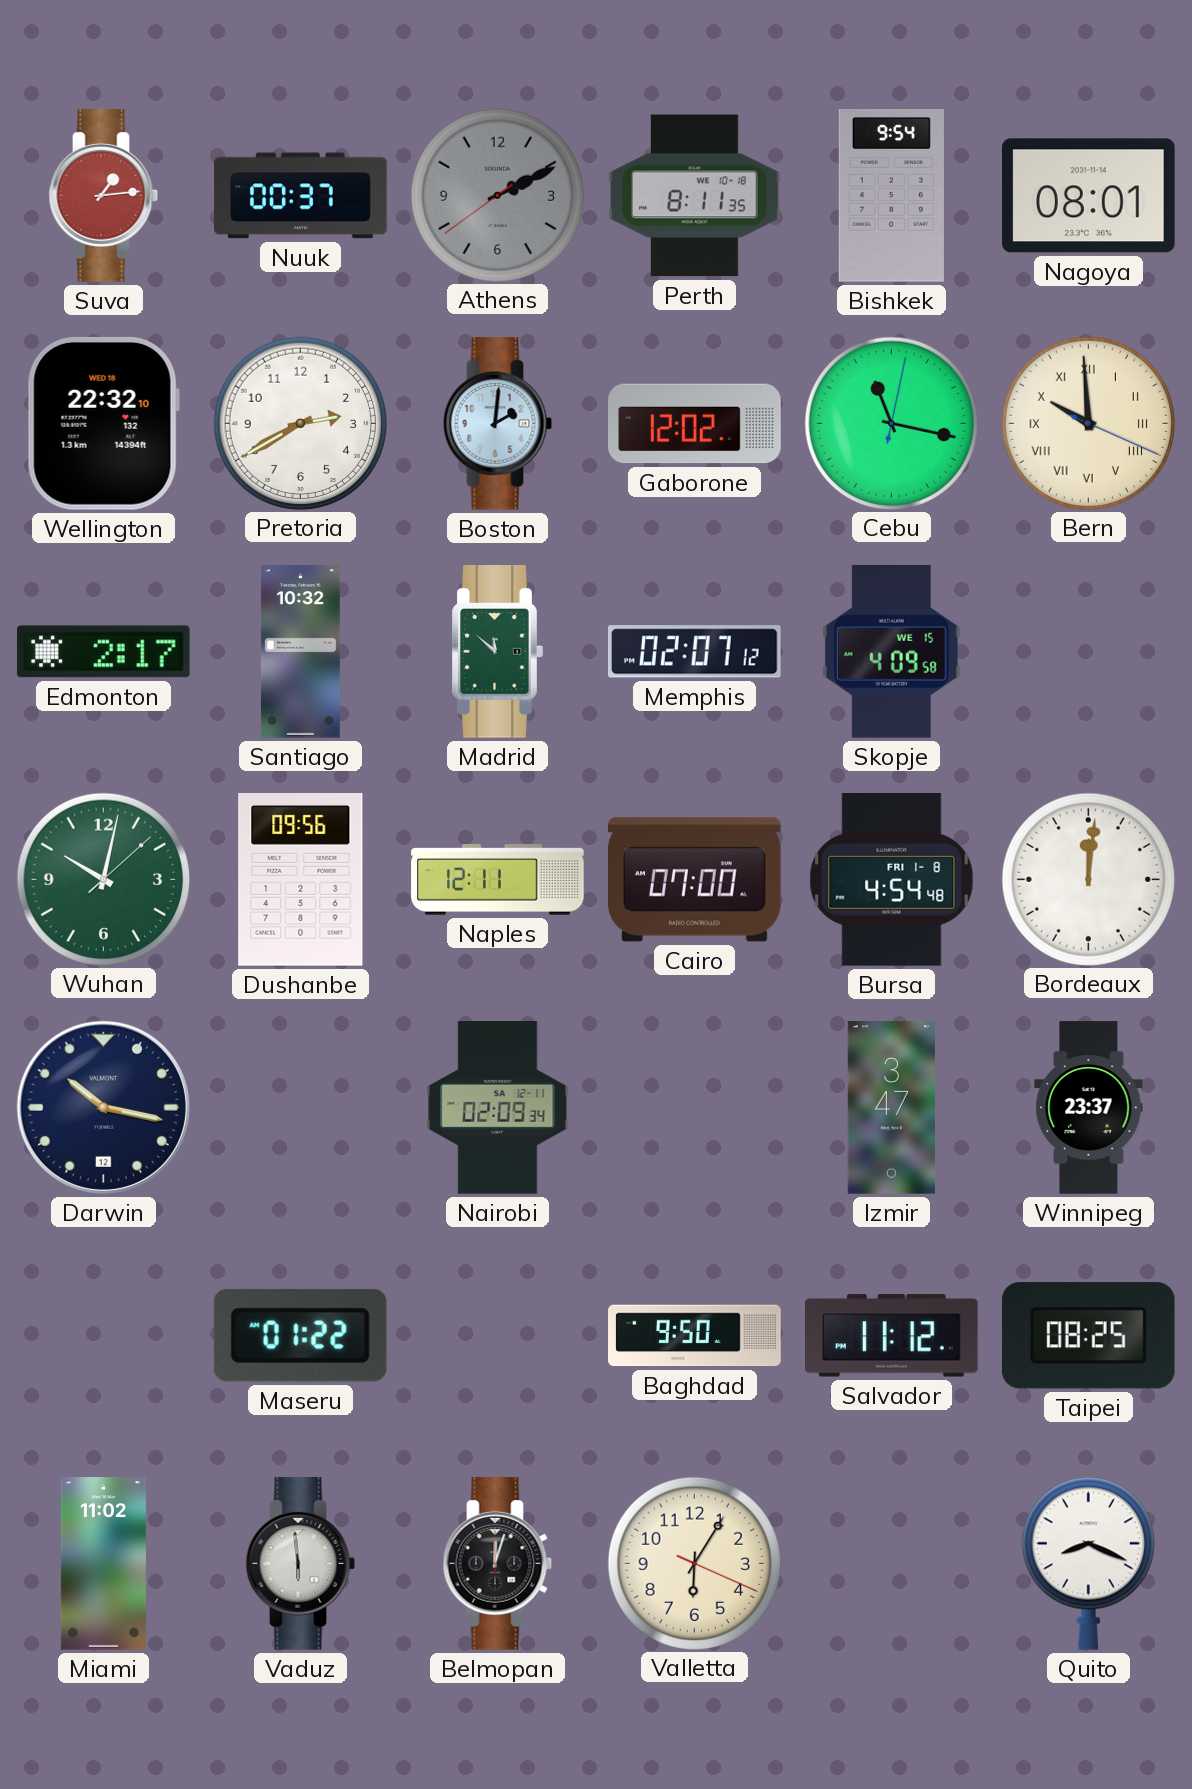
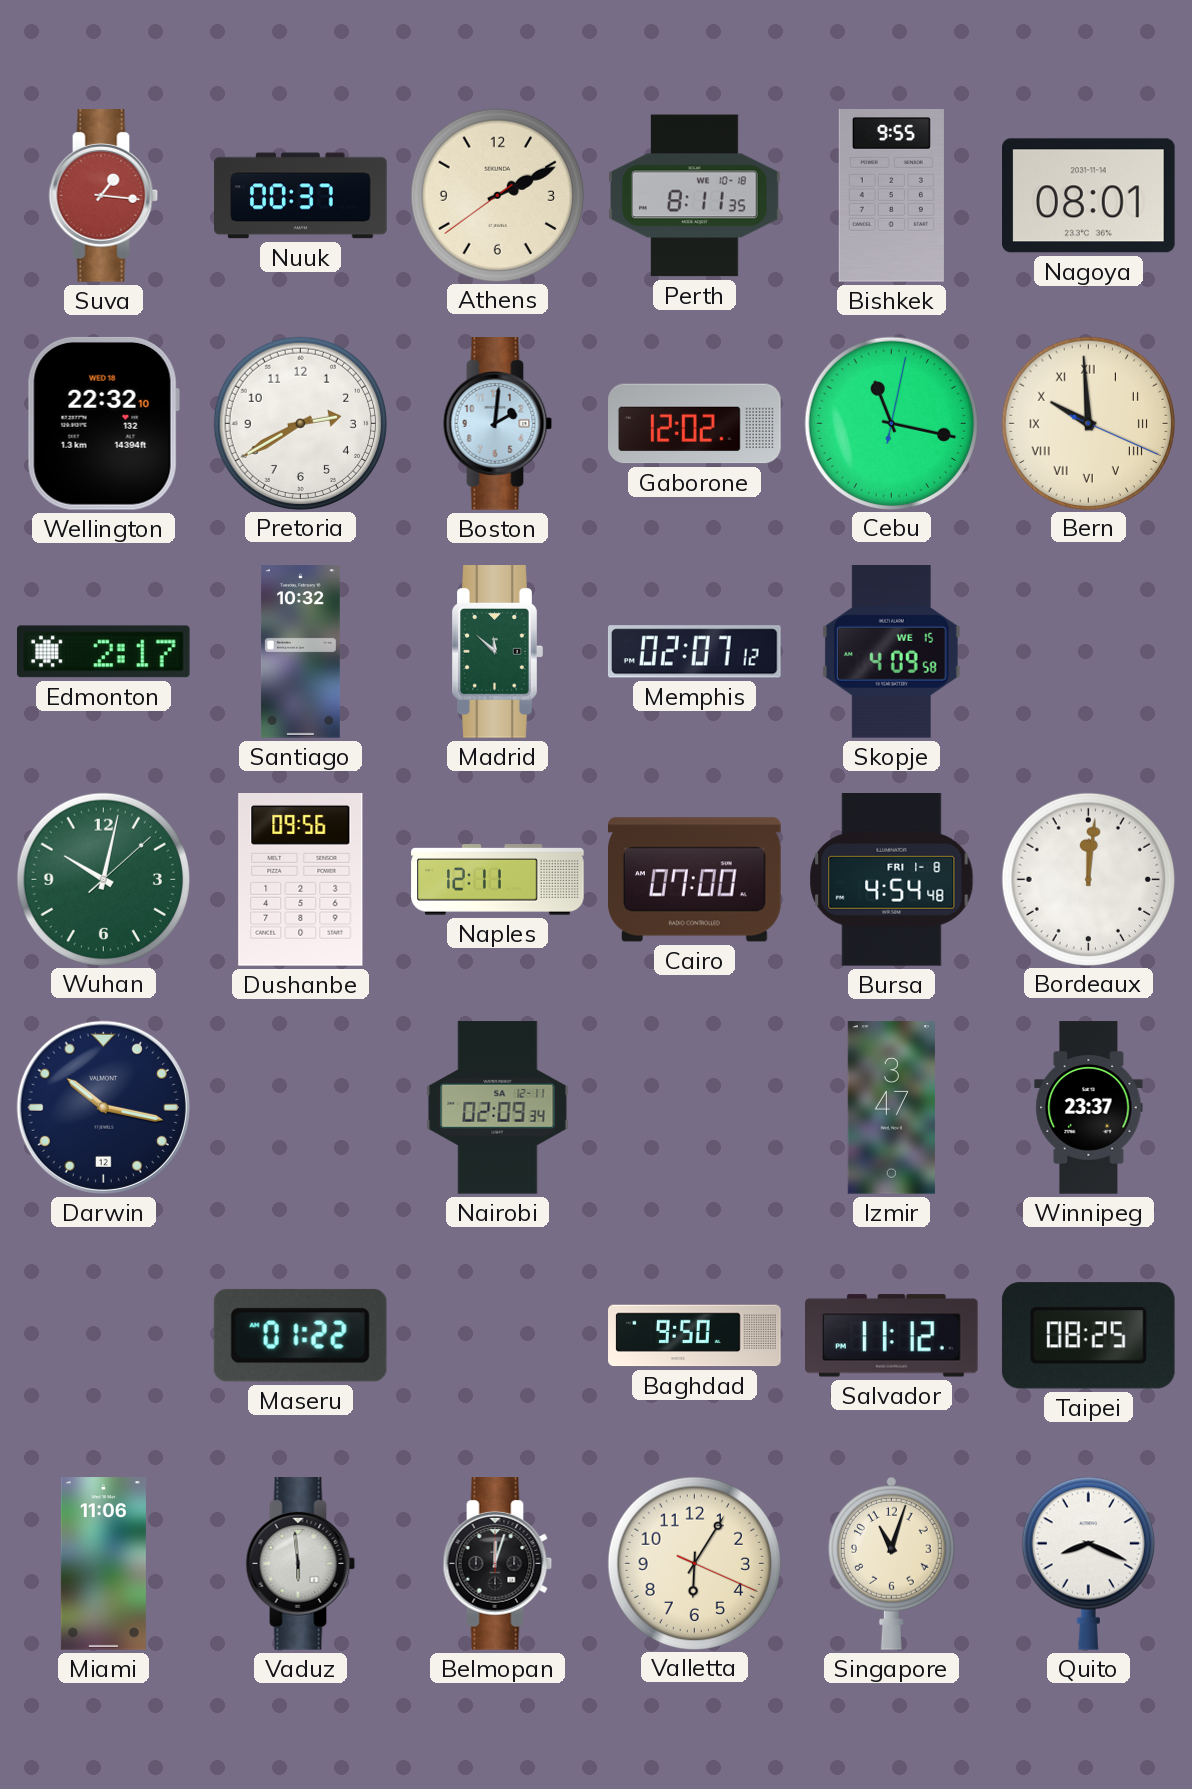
Suva: 1:14 -> 1:16 (104, 196)
Athens dial: grey -> cream (497, 195)
Bishkek: 9:54 -> 9:55 (891, 196)
Miami: 11:02 -> 11:06 (103, 1564)
Singapore: none -> 11:03 (891, 1563)
